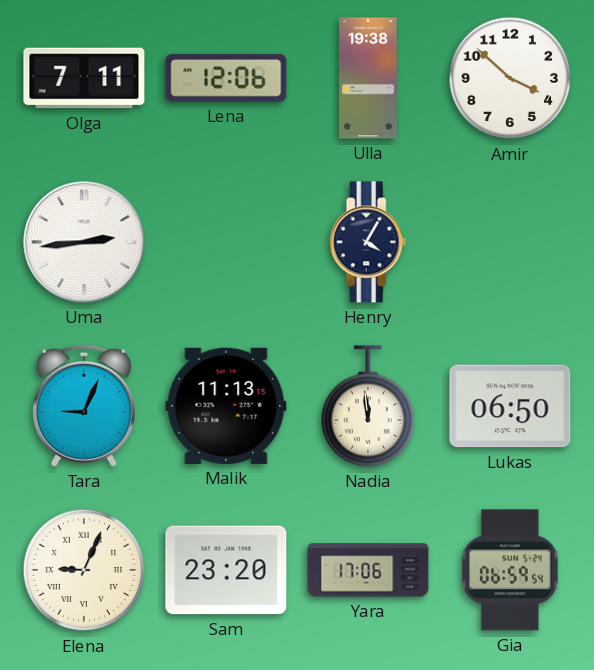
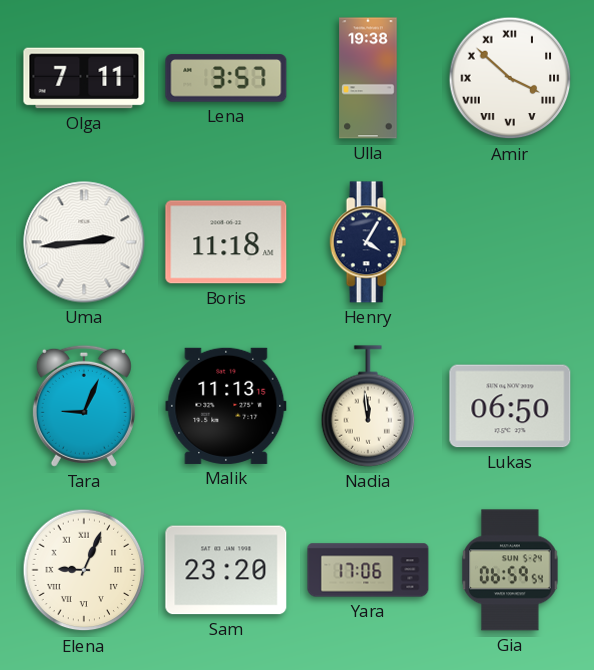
Lena: 12:06 -> 3:57 (226, 78)
Amir numerals: Arabic -> Roman (510, 78)
Boris: none -> 11:18 (226, 242)
